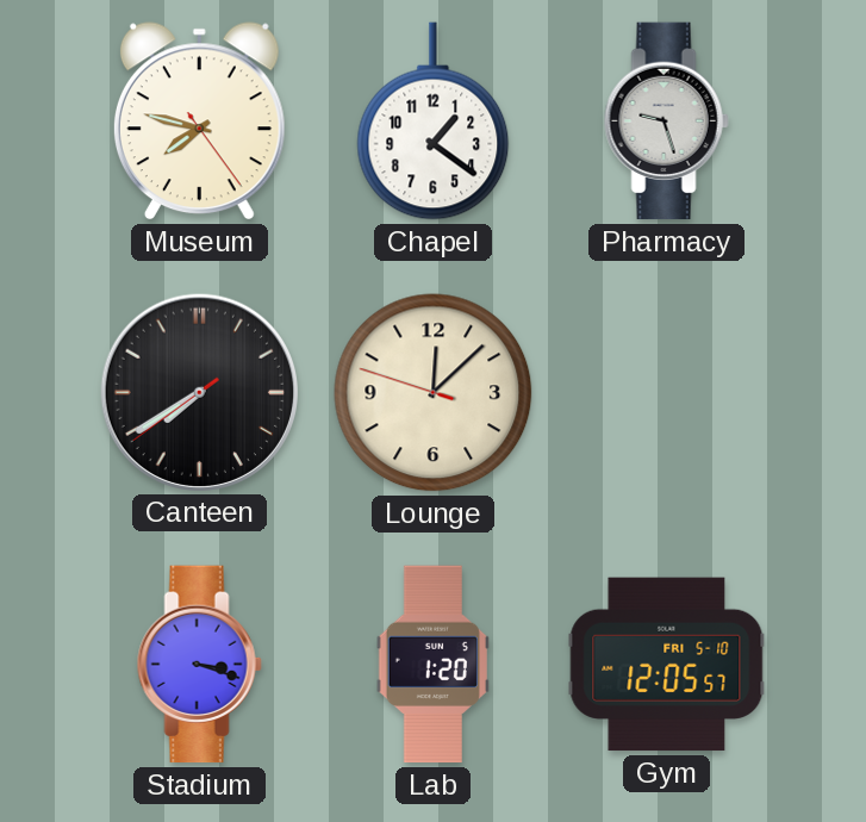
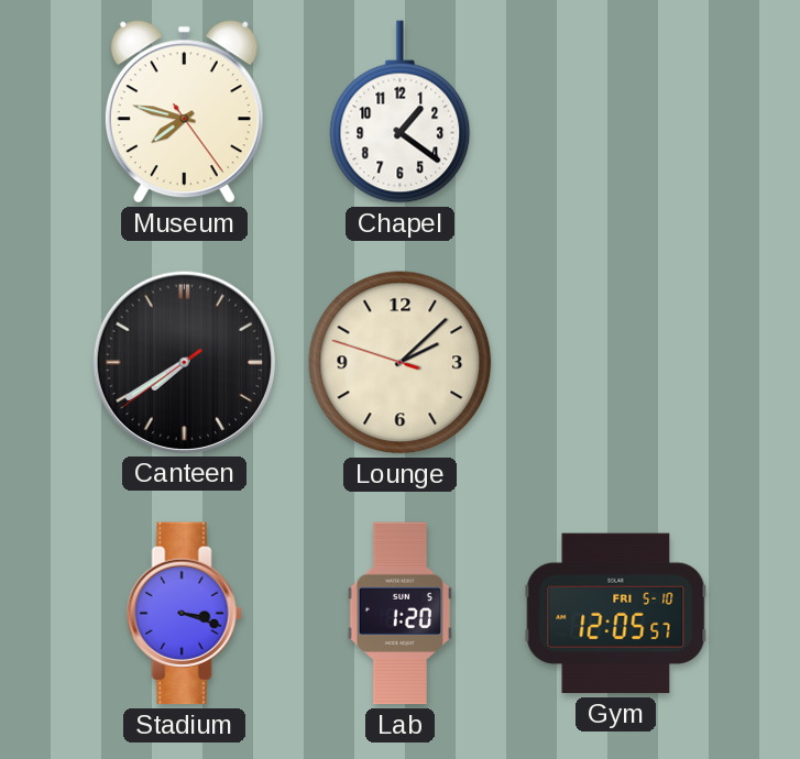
Pharmacy: 9:27 -> none (666, 122)
Lounge: 12:07 -> 2:07 (401, 363)
